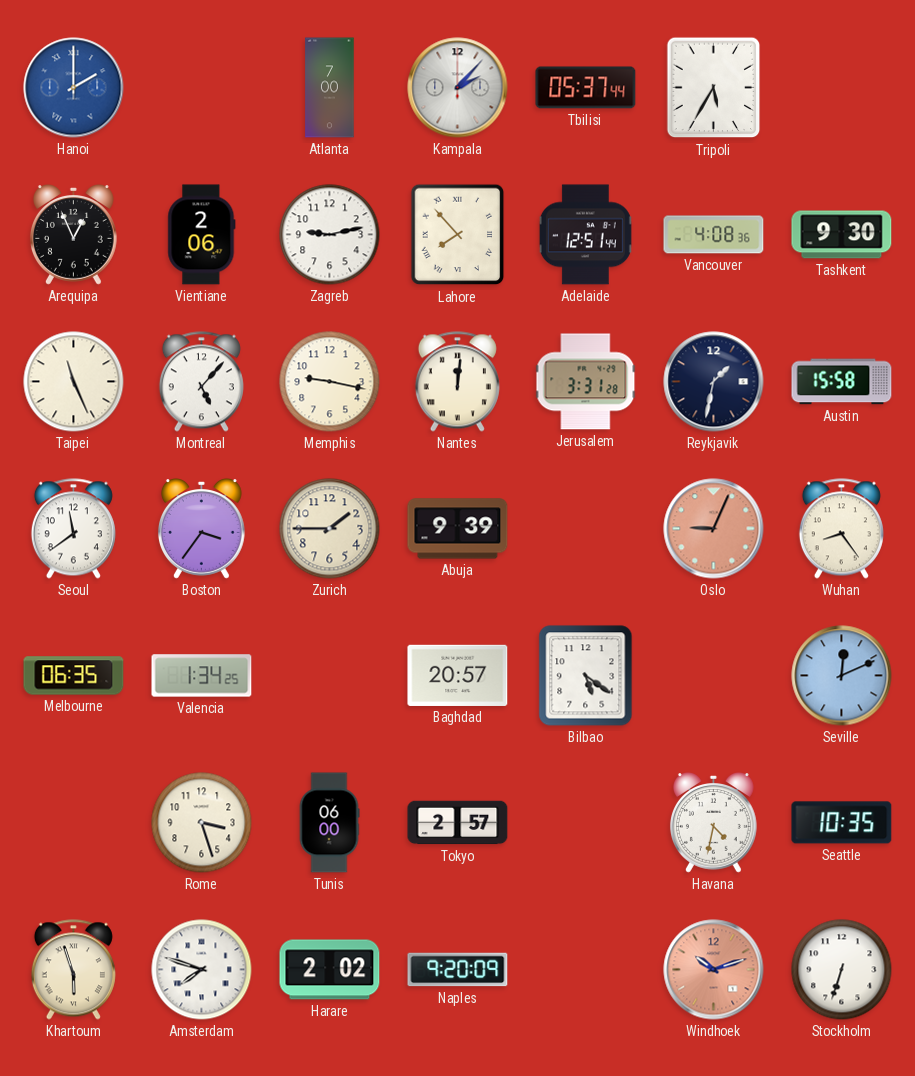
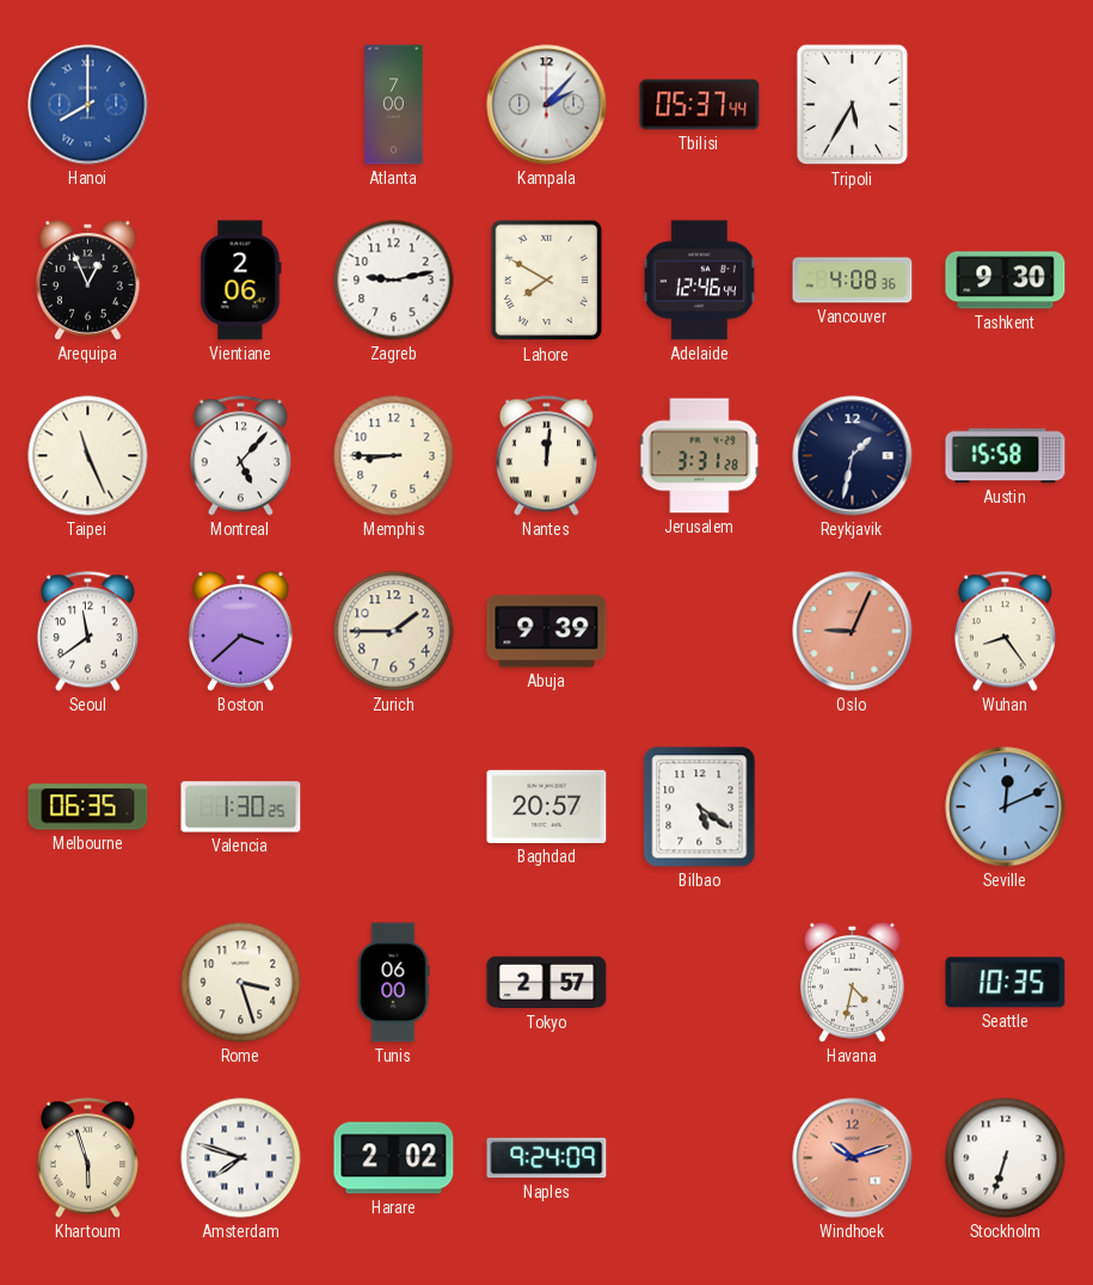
Hanoi: 2:00 -> 8:00 (88, 105)
Lahore: 7:53 -> 7:50 (547, 281)
Adelaide: 12:51 -> 12:46 (699, 281)
Memphis: 9:17 -> 8:45 (394, 456)
Boston: 3:36 -> 3:38 (240, 632)
Valencia: 1:34 -> 1:30 (241, 807)
Naples: 9:20 -> 9:24 (547, 1158)
